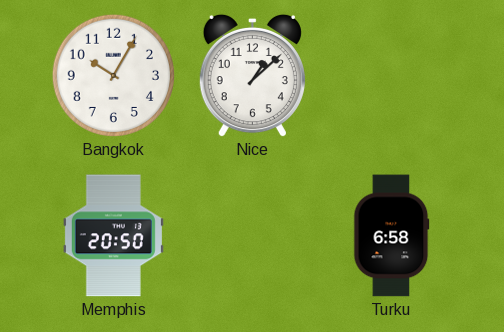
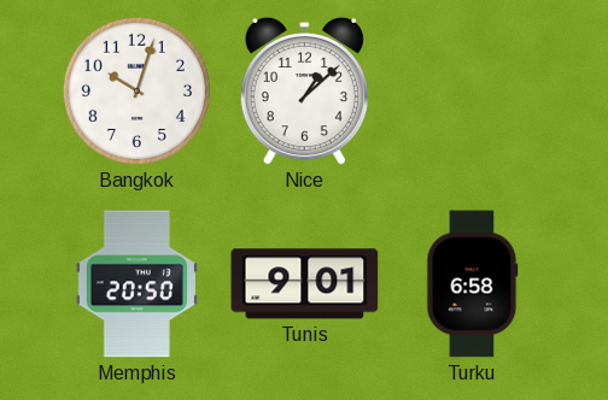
Bangkok: 10:05 -> 10:03 (136, 90)
Tunis: none -> 9:01 (305, 284)
